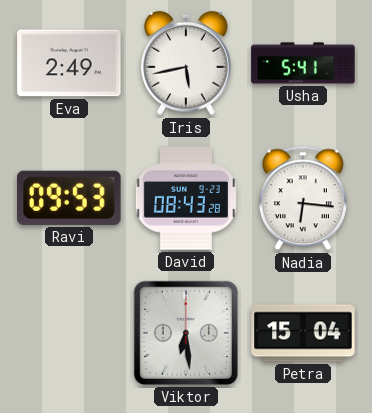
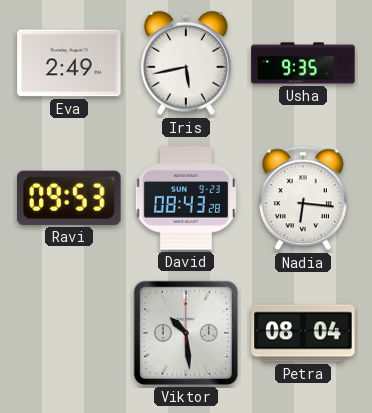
Usha: 5:41 -> 9:35 (303, 63)
Viktor: 6:29 -> 10:29 (186, 333)
Petra: 15:04 -> 08:04 (303, 333)
